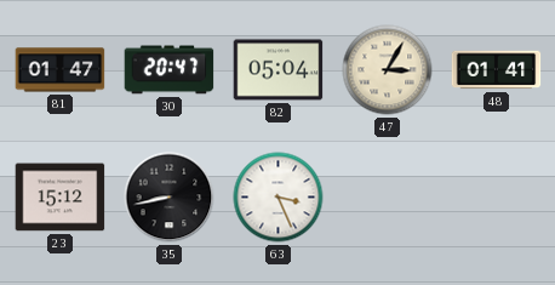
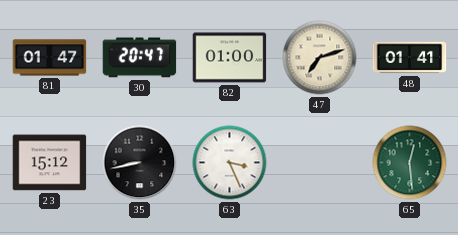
82: 05:04 -> 01:00 (230, 58)
47: 3:05 -> 7:12 (320, 58)
65: none -> 12:29 (410, 163)
